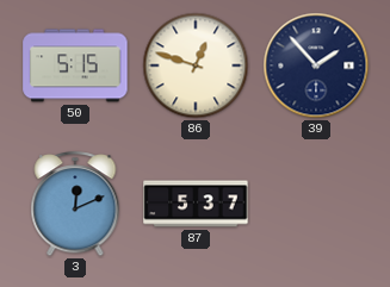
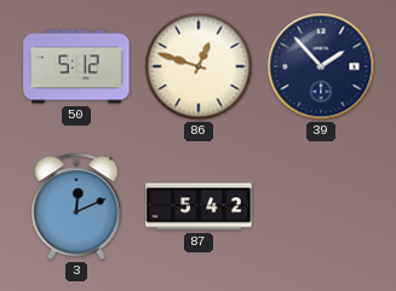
50: 5:15 -> 5:12 (76, 66)
87: 5:37 -> 5:42 (199, 206)
